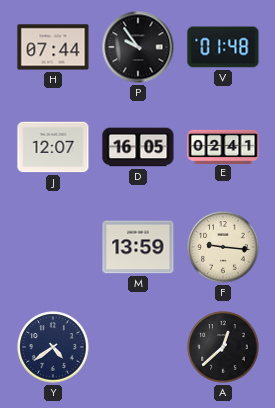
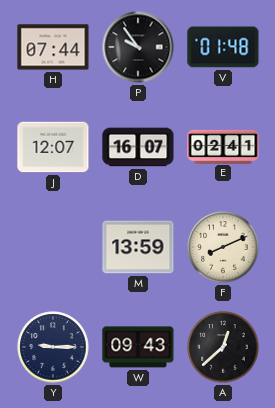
D: 16:05 -> 16:07 (138, 147)
F: 9:16 -> 8:11 (223, 247)
Y: 4:39 -> 9:15 (53, 347)
W: none -> 09:43 (138, 347)
